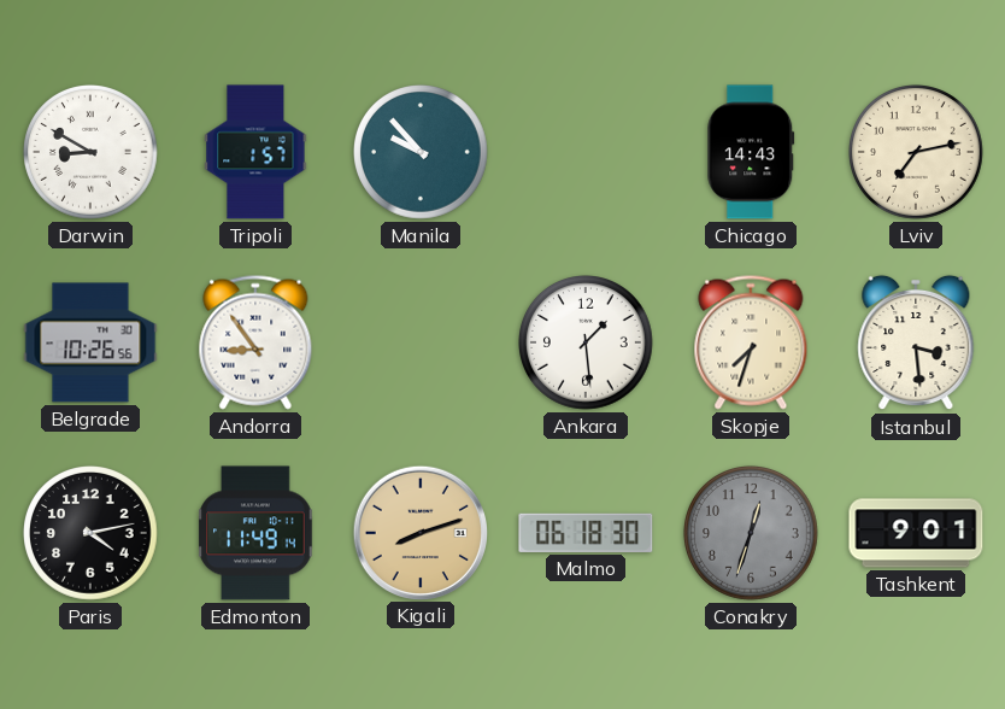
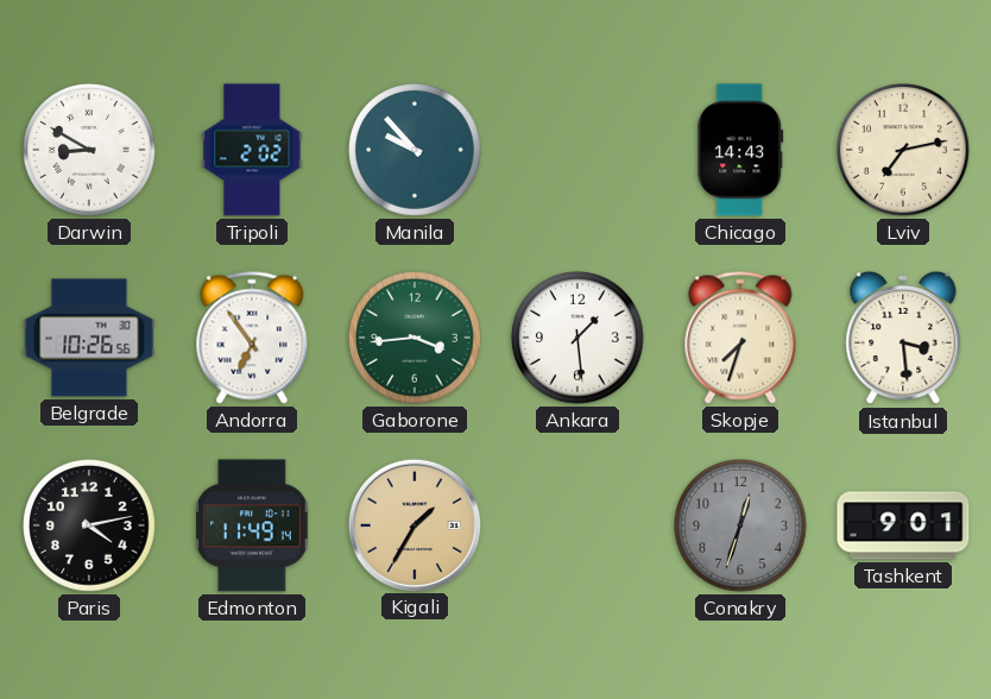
Tripoli: 1:57 -> 2:02 (252, 150)
Andorra: 8:54 -> 6:54 (252, 338)
Gaborone: none -> 3:44 (416, 339)
Kigali: 8:12 -> 1:35 (414, 524)
Malmo: 06:18 -> none (586, 533)
